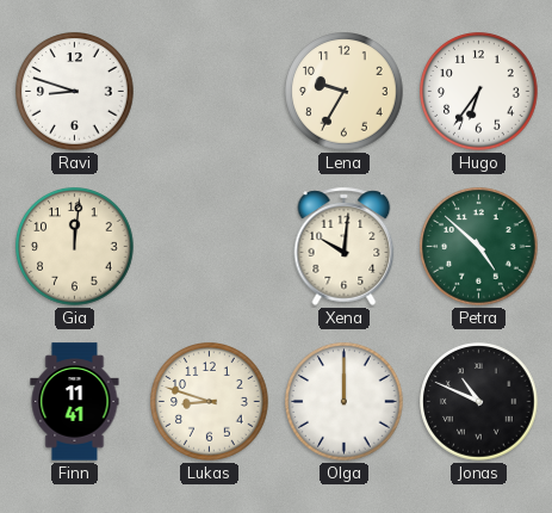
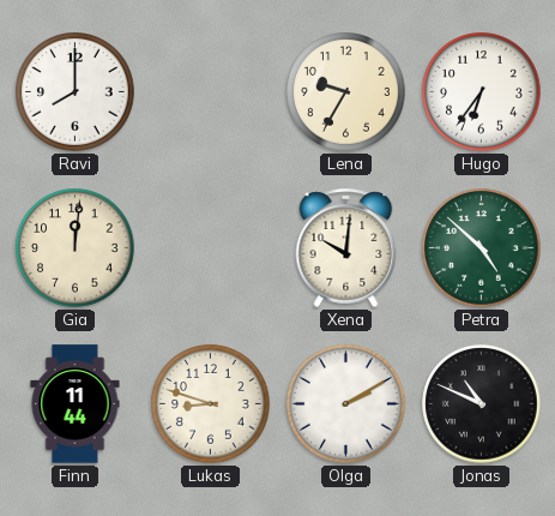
Ravi: 8:48 -> 8:00 (76, 92)
Finn: 11:41 -> 11:44 (76, 404)
Olga: 12:00 -> 2:10 (346, 404)
